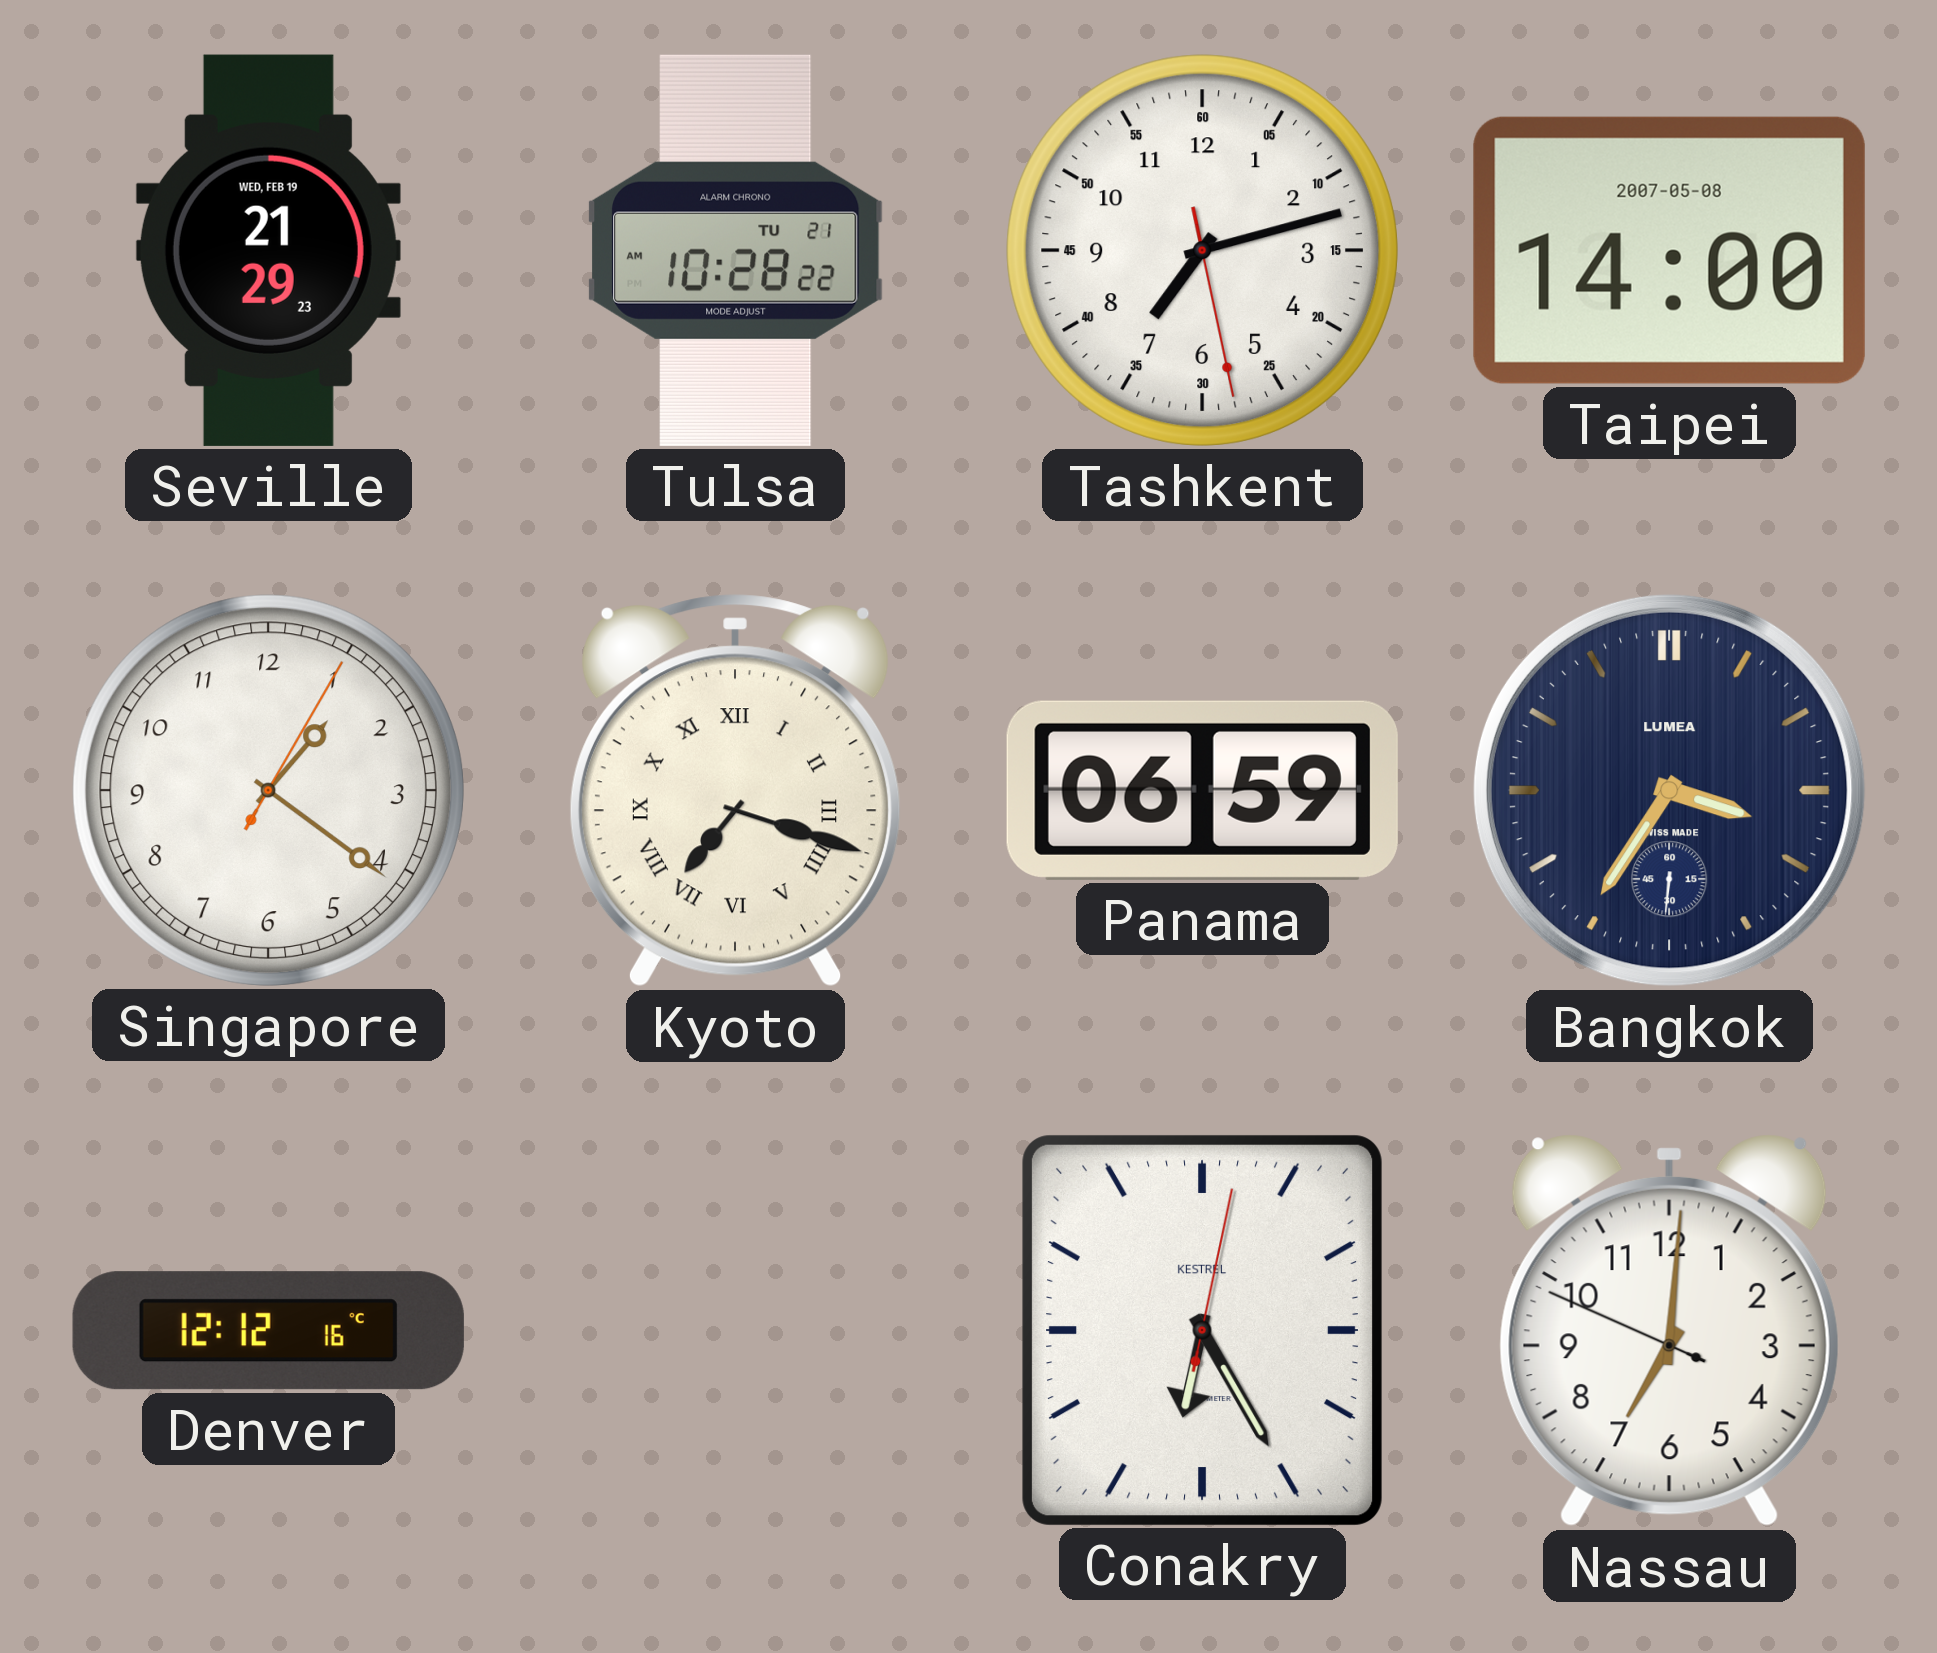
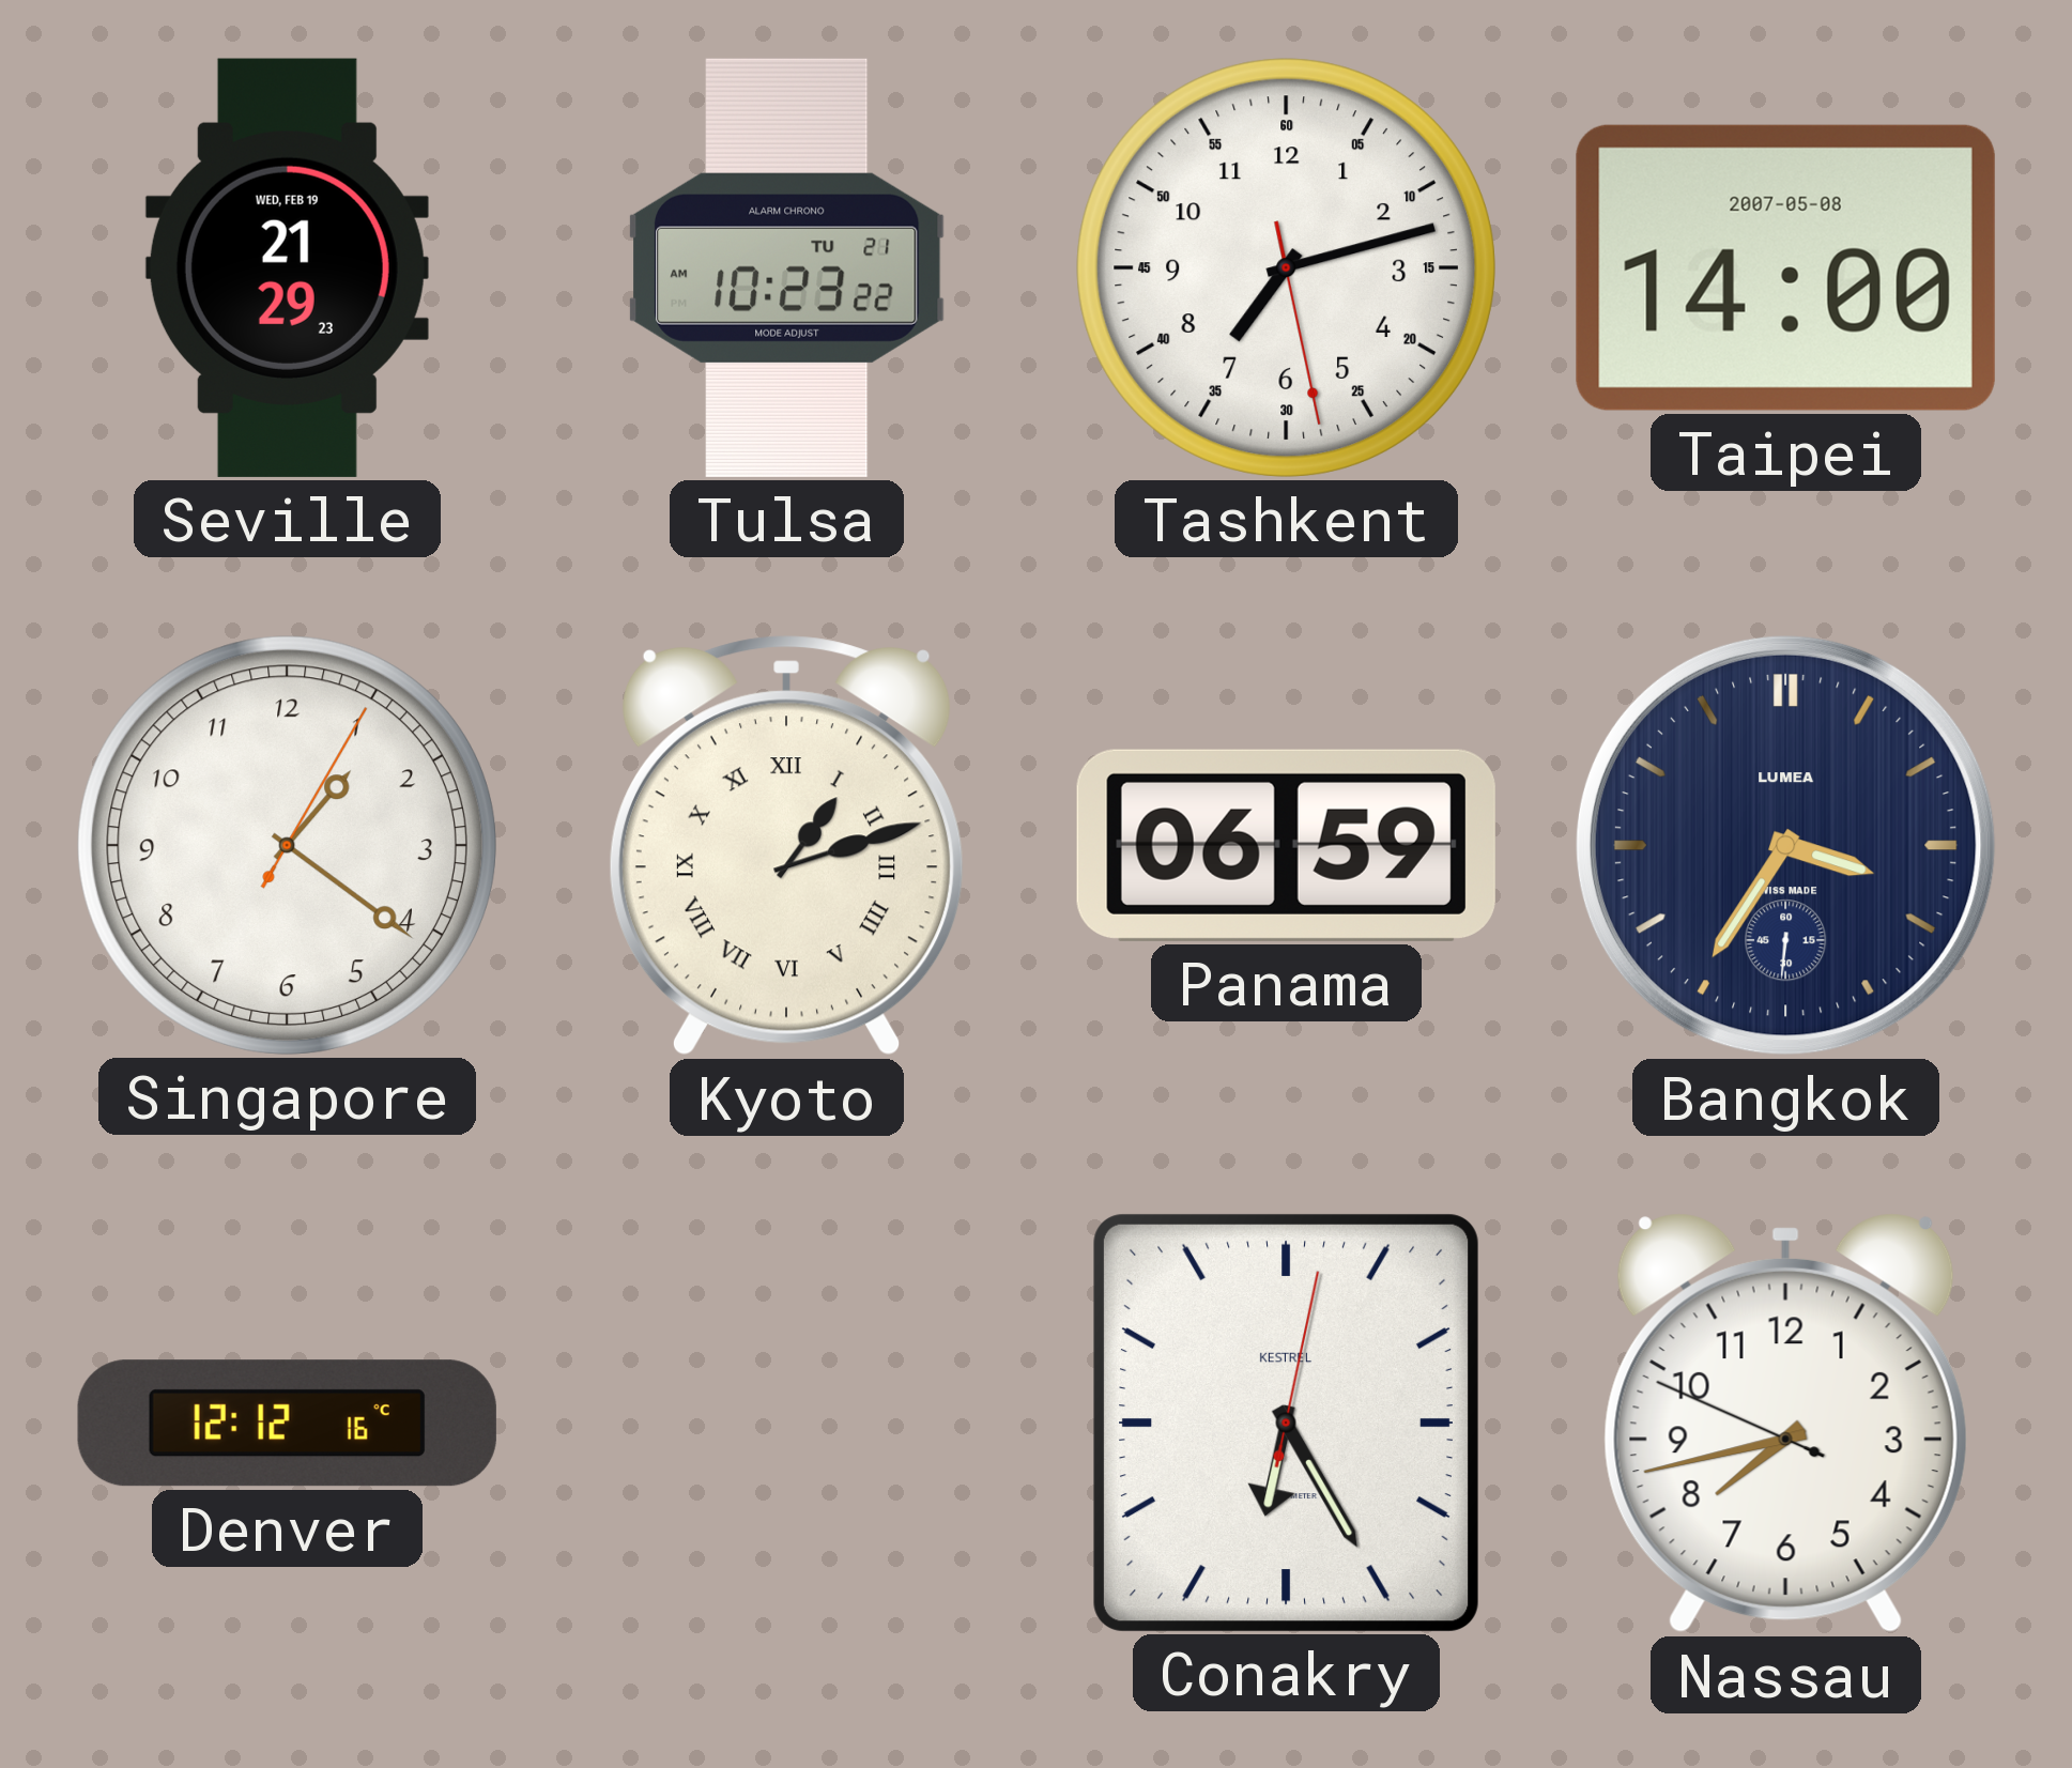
Tulsa: 10:28 -> 10:23 (787, 267)
Kyoto: 7:18 -> 1:12 (786, 846)
Nassau: 7:00 -> 7:42 (1785, 1424)
